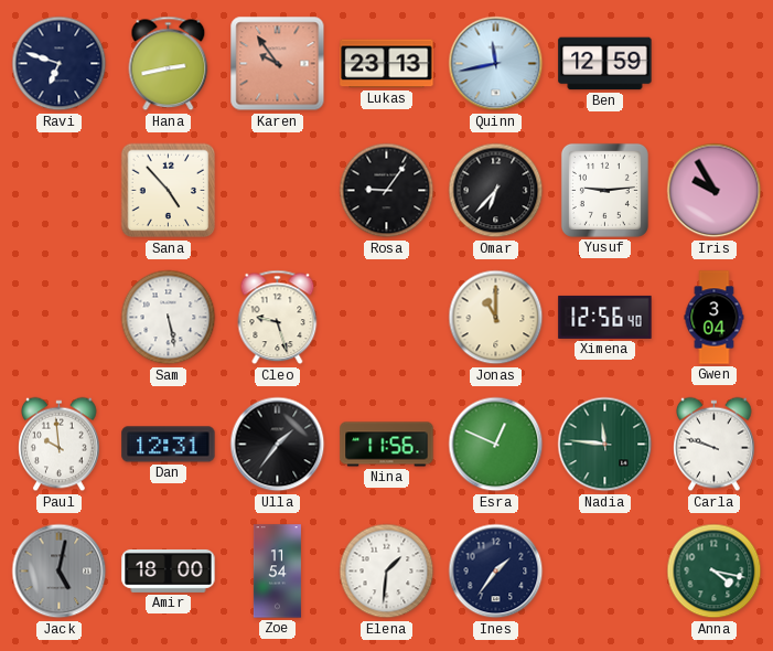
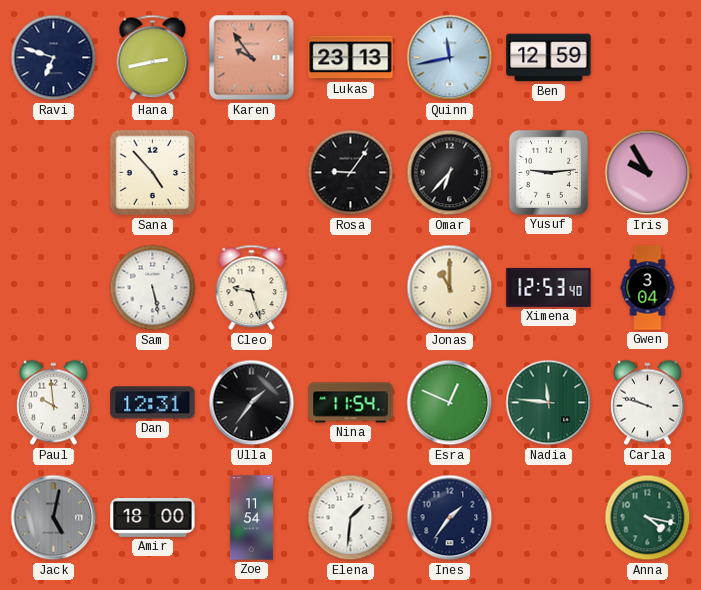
Ximena: 12:56 -> 12:53 (549, 287)
Nina: 11:56 -> 11:54 (351, 403)
